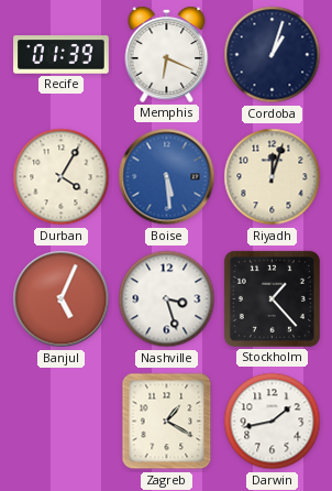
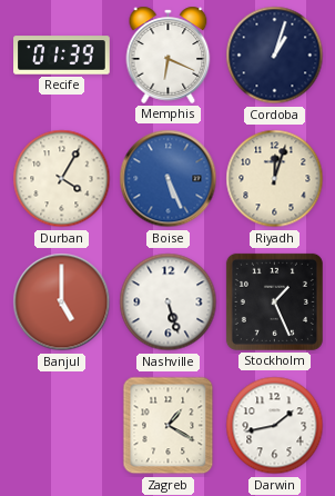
Boise: 5:29 -> 5:26 (169, 179)
Banjul: 5:04 -> 5:00 (62, 302)
Nashville: 3:27 -> 5:27 (169, 302)
Stockholm: 1:23 -> 1:26 (274, 301)
